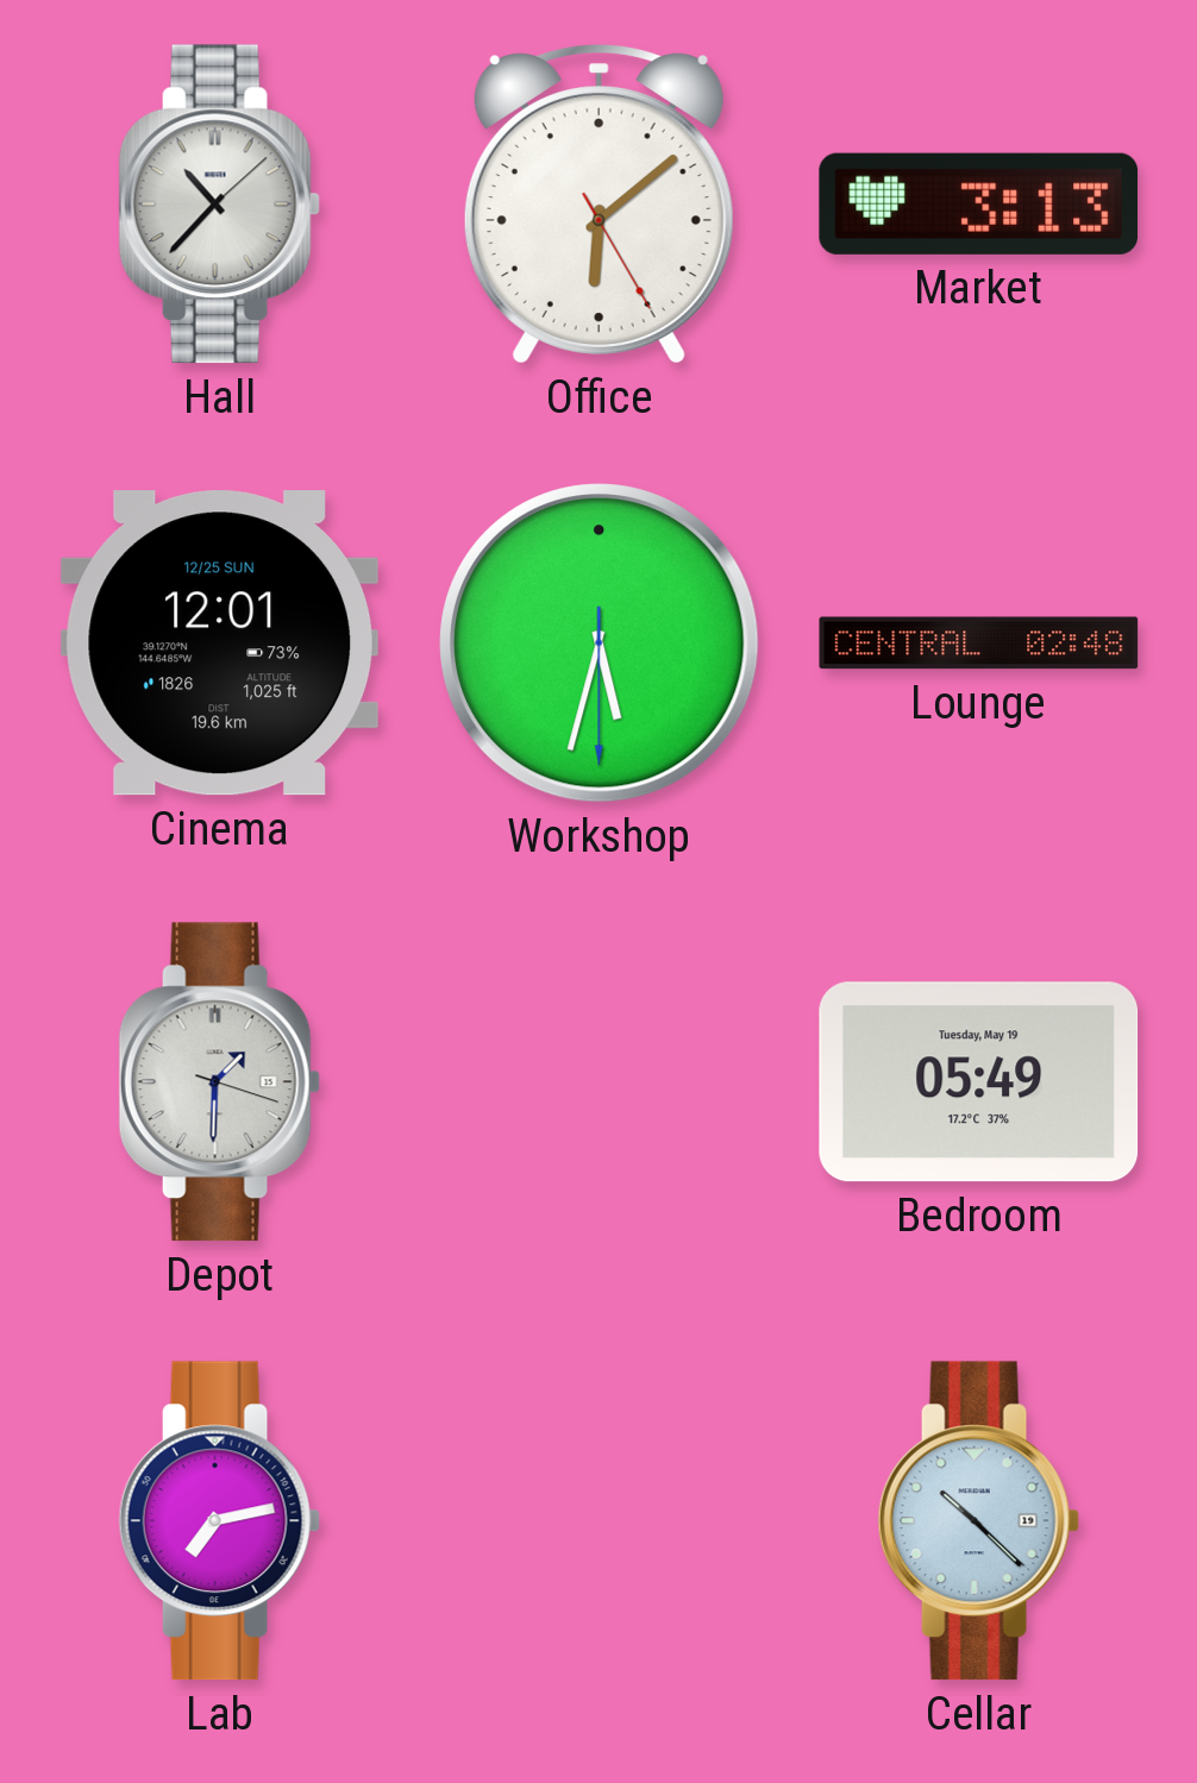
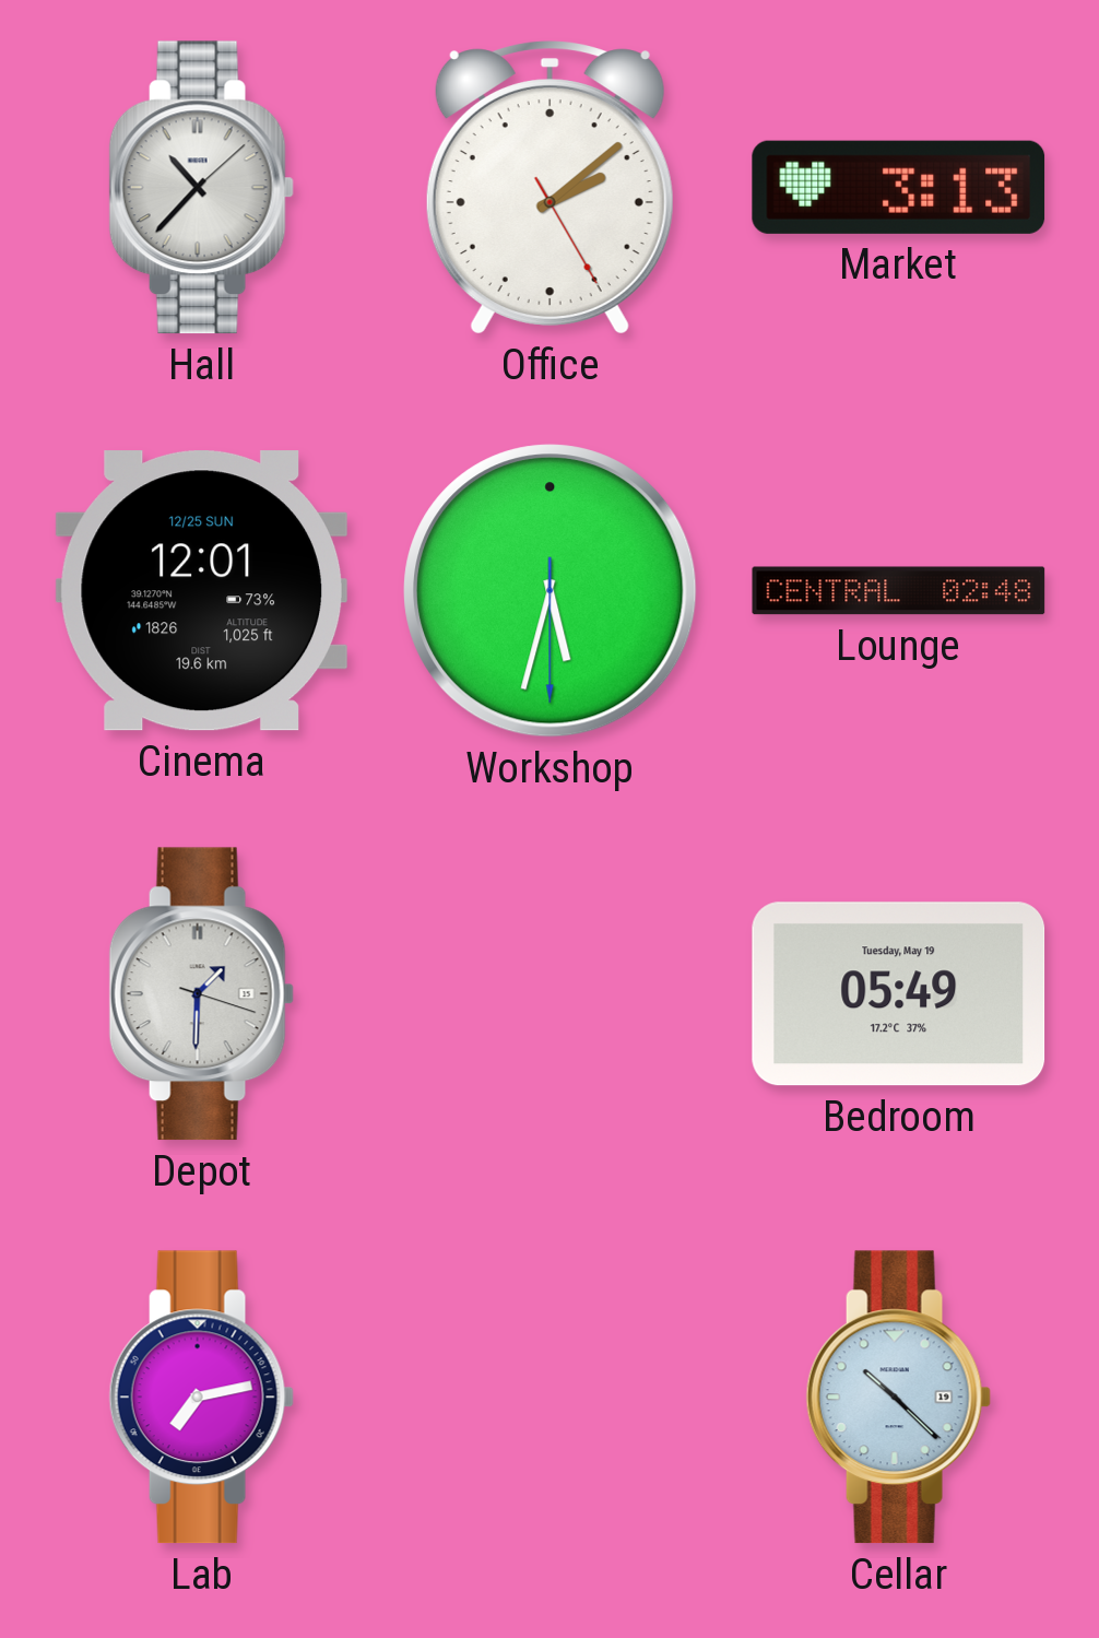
Office: 6:08 -> 2:08 (549, 188)
